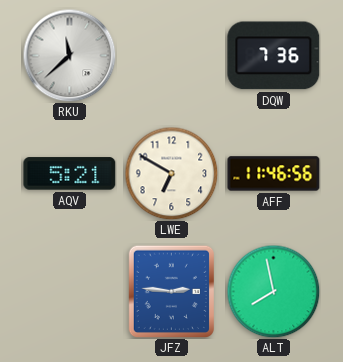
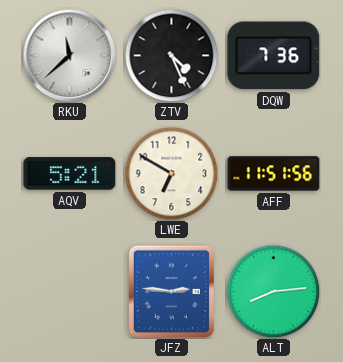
ZTV: none -> 4:26 (171, 55)
AFF: 11:46 -> 11:51 (274, 174)
ALT: 7:58 -> 8:14 (273, 291)
